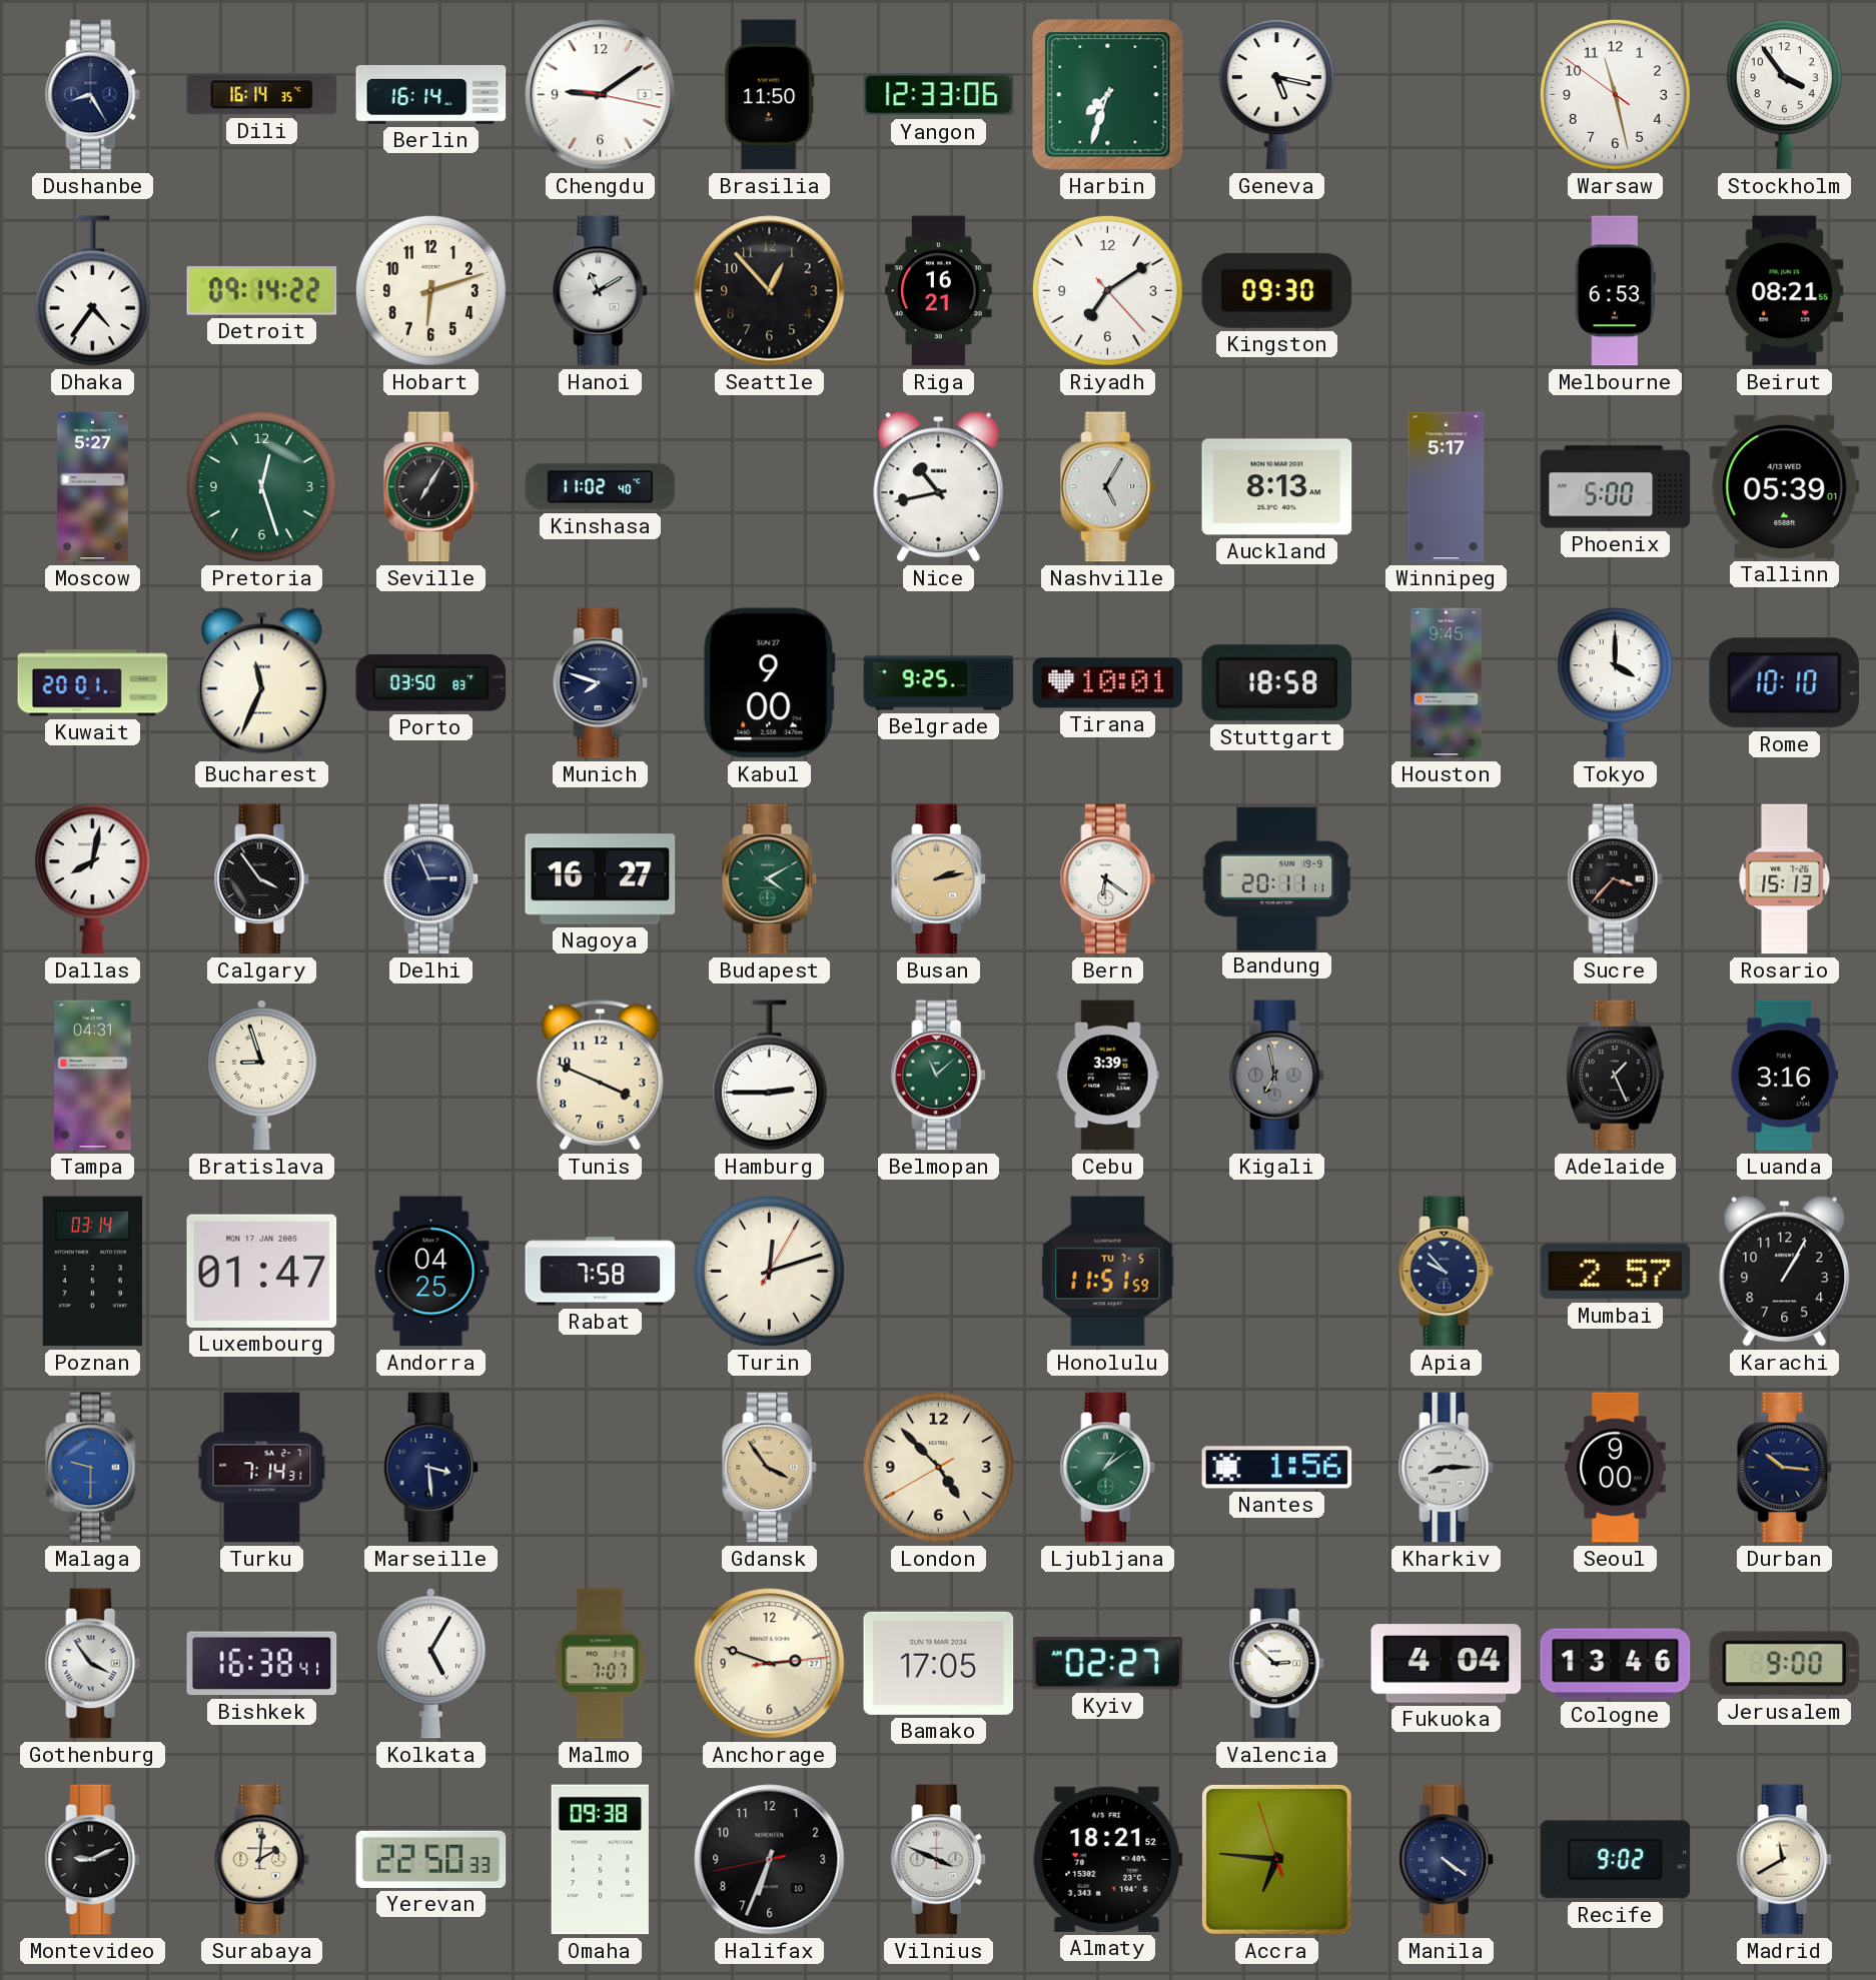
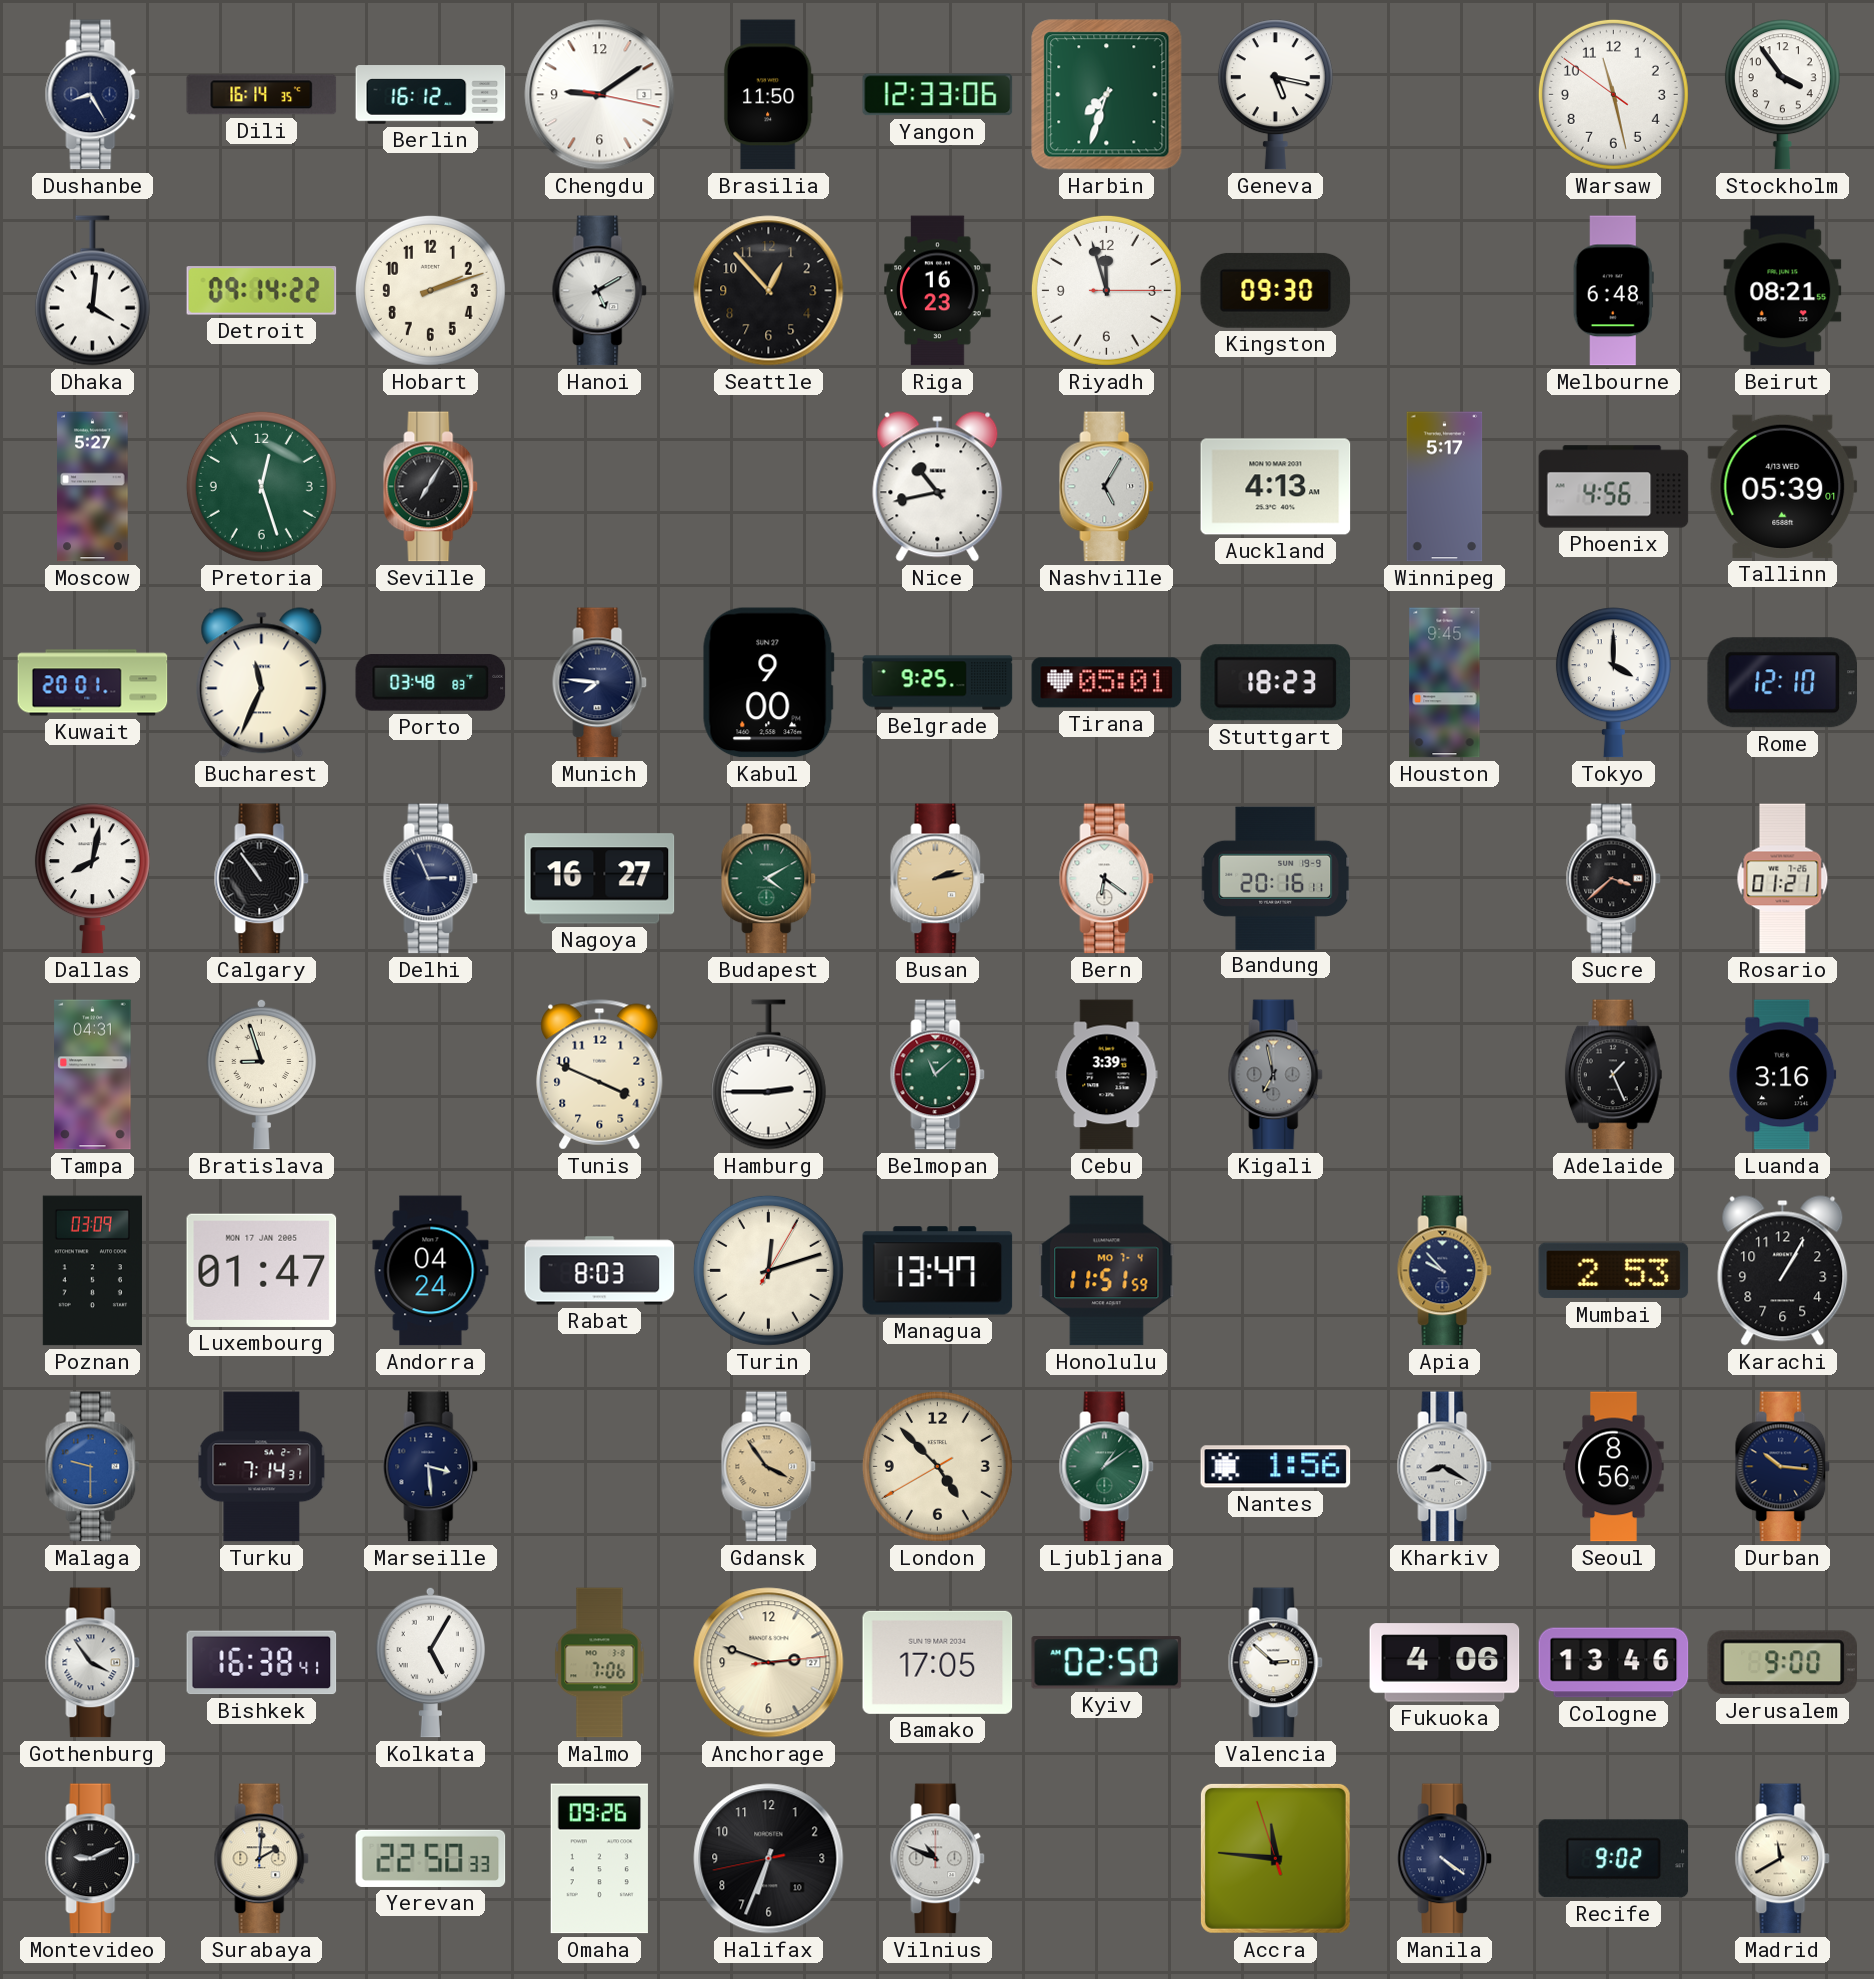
Berlin: 16:14 -> 16:12 (431, 95)
Dhaka: 4:36 -> 4:01 (92, 291)
Hobart: 6:12 -> 2:12 (430, 290)
Hanoi: 11:10 -> 5:10 (600, 291)
Riga: 16:21 -> 16:23 (938, 291)
Riyadh: 7:09 -> 11:57 (1106, 290)
Melbourne: 6:53 -> 6:48 (1613, 291)
Kinshasa: 11:02 -> none (601, 487)
Auckland: 8:13 -> 4:13 (1276, 487)
Phoenix: 5:00 -> 4:56 (1614, 487)
Porto: 03:50 -> 03:48 (431, 683)
Munich: 7:48 -> 7:46 (600, 683)
Tirana: 10:01 -> 05:01 (1107, 683)
Stuttgart: 18:58 -> 18:23 (1276, 683)
Rome: 10:10 -> 12:10 (1782, 683)
Calgary: 3:54 -> 10:54 (262, 879)
Bandung: 20:11 -> 20:16 (1276, 878)
Sucre: 3:37 -> 3:38 (1614, 879)
Rosario: 15:13 -> 01:21 (1783, 879)
Poznan: 03:14 -> 03:09 (92, 1271)
Andorra: 04:25 -> 04:24 (431, 1271)
Rabat: 7:58 -> 8:03 (600, 1271)
Managua: none -> 13:47 (938, 1271)
Honolulu date: TU 7-5 -> MO 7-4 (1107, 1271)
Mumbai: 2:57 -> 2:53 (1614, 1271)
Kharkiv: 8:15 -> 8:20 (1445, 1467)
Seoul: 9:00 -> 8:56 (1614, 1467)
Malmo: 7:07 -> 7:06 (600, 1663)
Kyiv: 02:27 -> 02:50 (1107, 1663)
Fukuoka: 4:04 -> 4:06 (1445, 1663)
Omaha: 09:38 -> 09:26 (599, 1859)
Vilnius: 3:49 -> 10:49 (938, 1859)
Almaty: 18:21 -> none (1108, 1859)
Accra: 6:45 -> 11:45 (1275, 1858)
